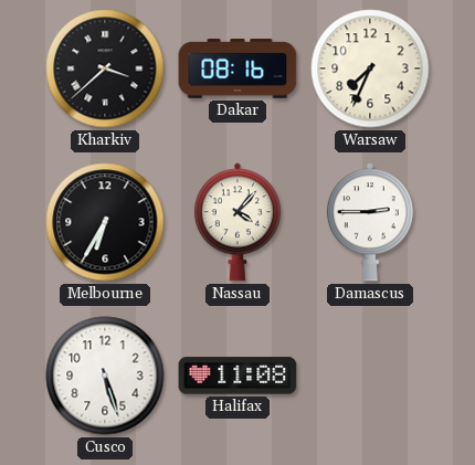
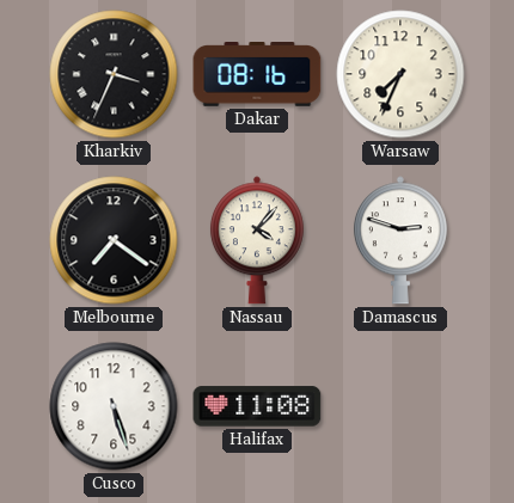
Kharkiv: 3:38 -> 3:34 (114, 74)
Melbourne: 6:35 -> 7:21 (114, 240)
Damascus: 2:45 -> 2:48 (400, 240)
